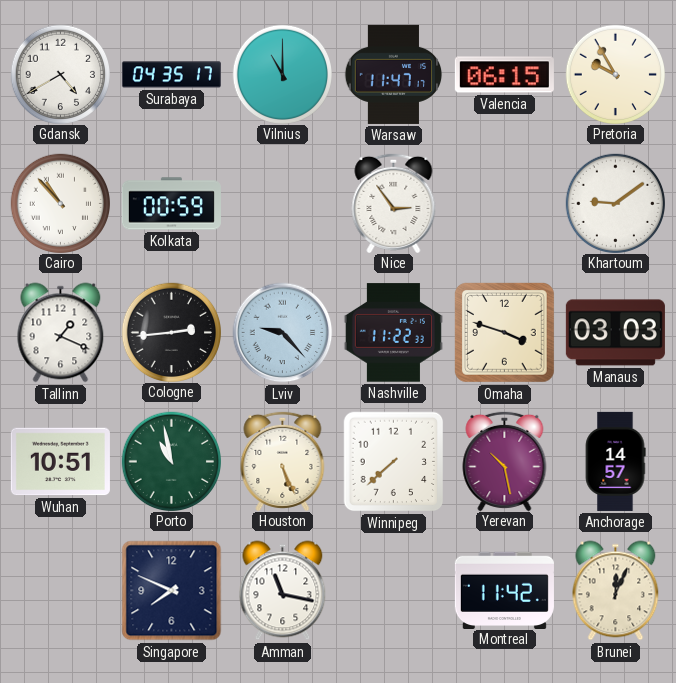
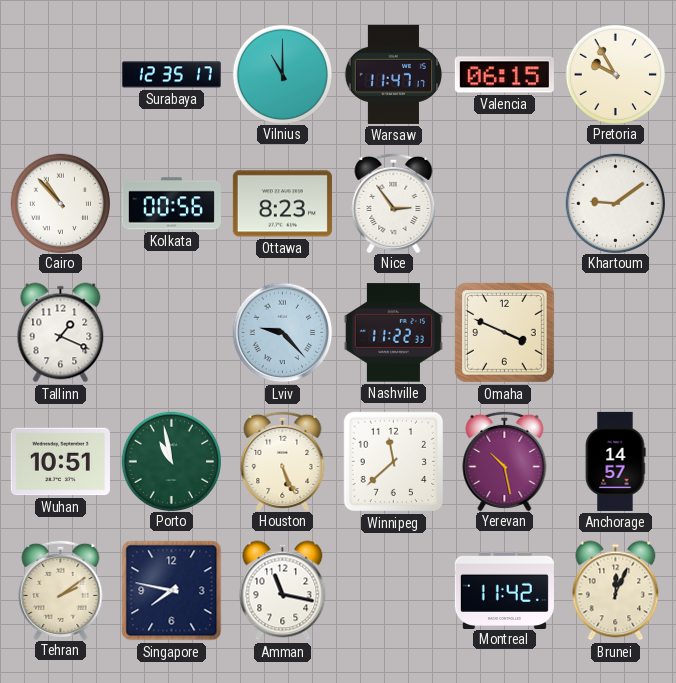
Gdansk: 4:40 -> none (60, 74)
Surabaya: 04:35 -> 12:35 (171, 75)
Kolkata: 00:59 -> 00:56 (171, 204)
Ottawa: none -> 8:23 (282, 204)
Cologne: 2:44 -> none (171, 332)
Omaha: 3:48 -> 3:49 (504, 332)
Manaus: 03:03 -> none (615, 333)
Winnipeg: 7:38 -> 11:38 (394, 462)
Tehran: none -> 2:09 (61, 589)
Singapore: 7:49 -> 7:47 (172, 591)
